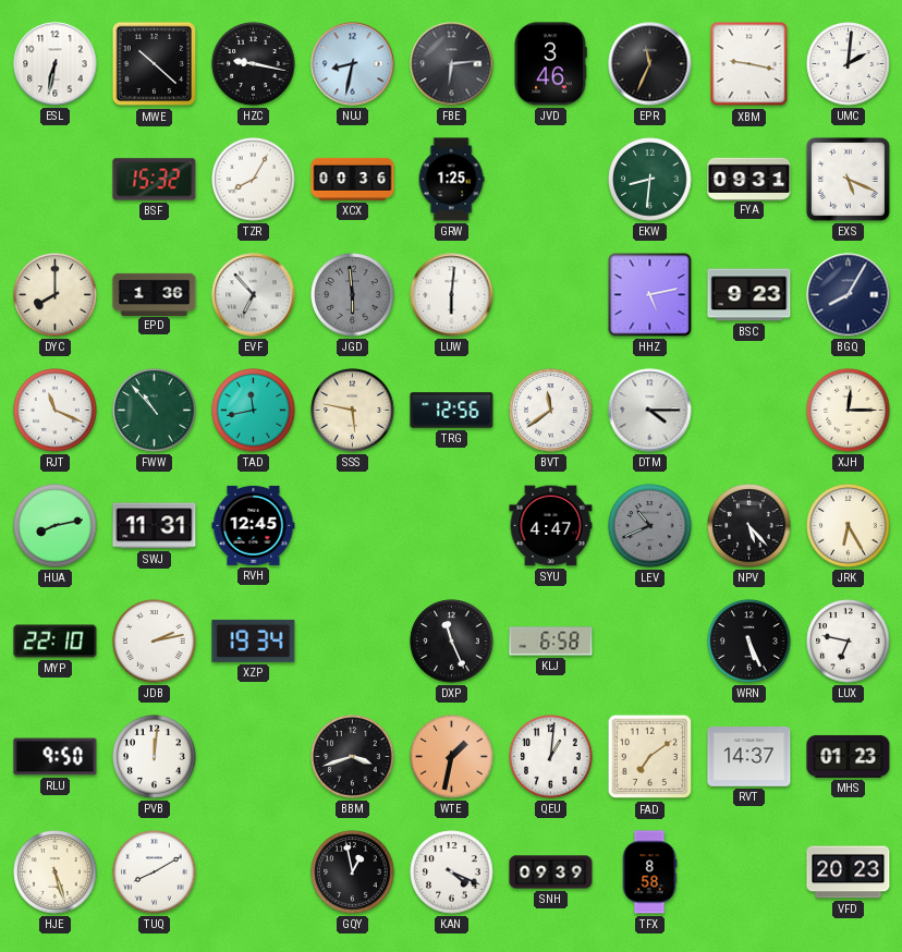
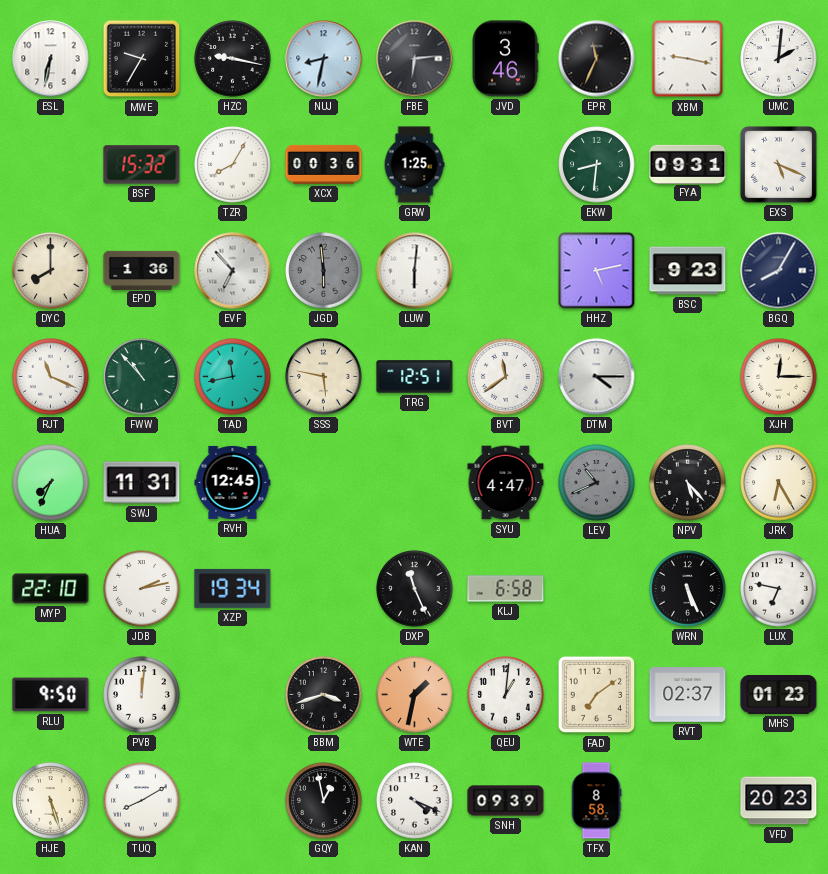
MWE: 10:22 -> 9:35 (142, 59)
TRG: 12:56 -> 12:51 (415, 377)
HUA: 8:13 -> 7:34 (51, 483)
RVT: 14:37 -> 02:37 (688, 695)
